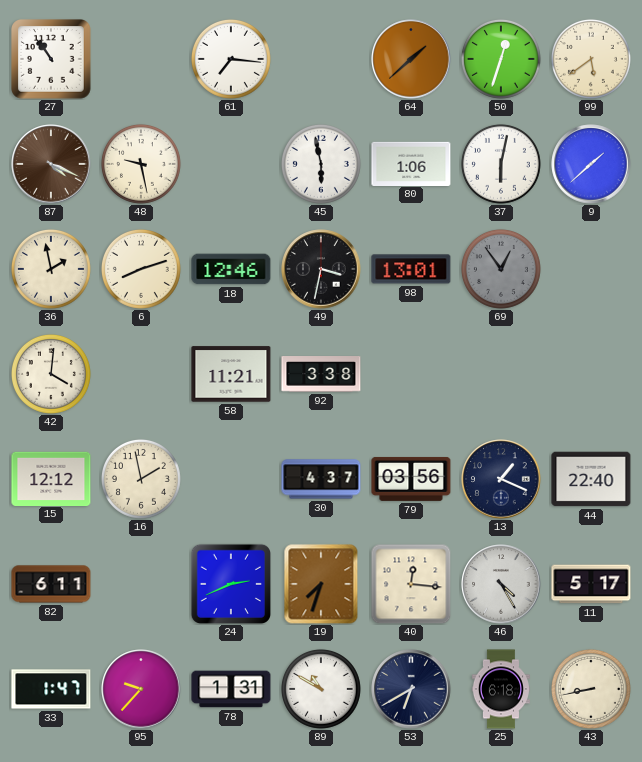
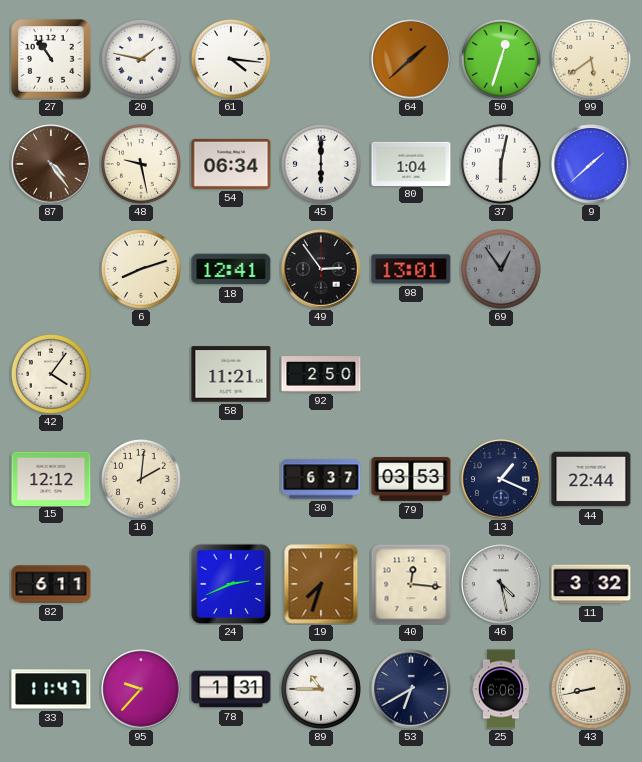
20: none -> 1:47 (141, 59)
61: 7:16 -> 4:16 (231, 59)
87: 4:19 -> 4:24 (51, 164)
54: none -> 06:34 (231, 164)
45: 5:58 -> 6:00 (321, 164)
80: 1:06 -> 1:04 (411, 163)
36: 1:58 -> none (51, 269)
18: 12:46 -> 12:41 (231, 269)
49: 3:32 -> 2:54 (321, 269)
42: 4:01 -> 4:06 (51, 374)
92: 3:38 -> 2:50 (321, 374)
16: 1:58 -> 2:01 (141, 479)
30: 4:37 -> 6:37 (321, 479)
79: 03:56 -> 03:53 (411, 479)
44: 22:40 -> 22:44 (591, 479)
46: 4:25 -> 4:28 (501, 584)
11: 5:17 -> 3:32 (591, 584)
33: 1:47 -> 11:47 (51, 689)
89: 10:50 -> 10:45 (321, 689)
25: 6:18 -> 6:06 (501, 689)
